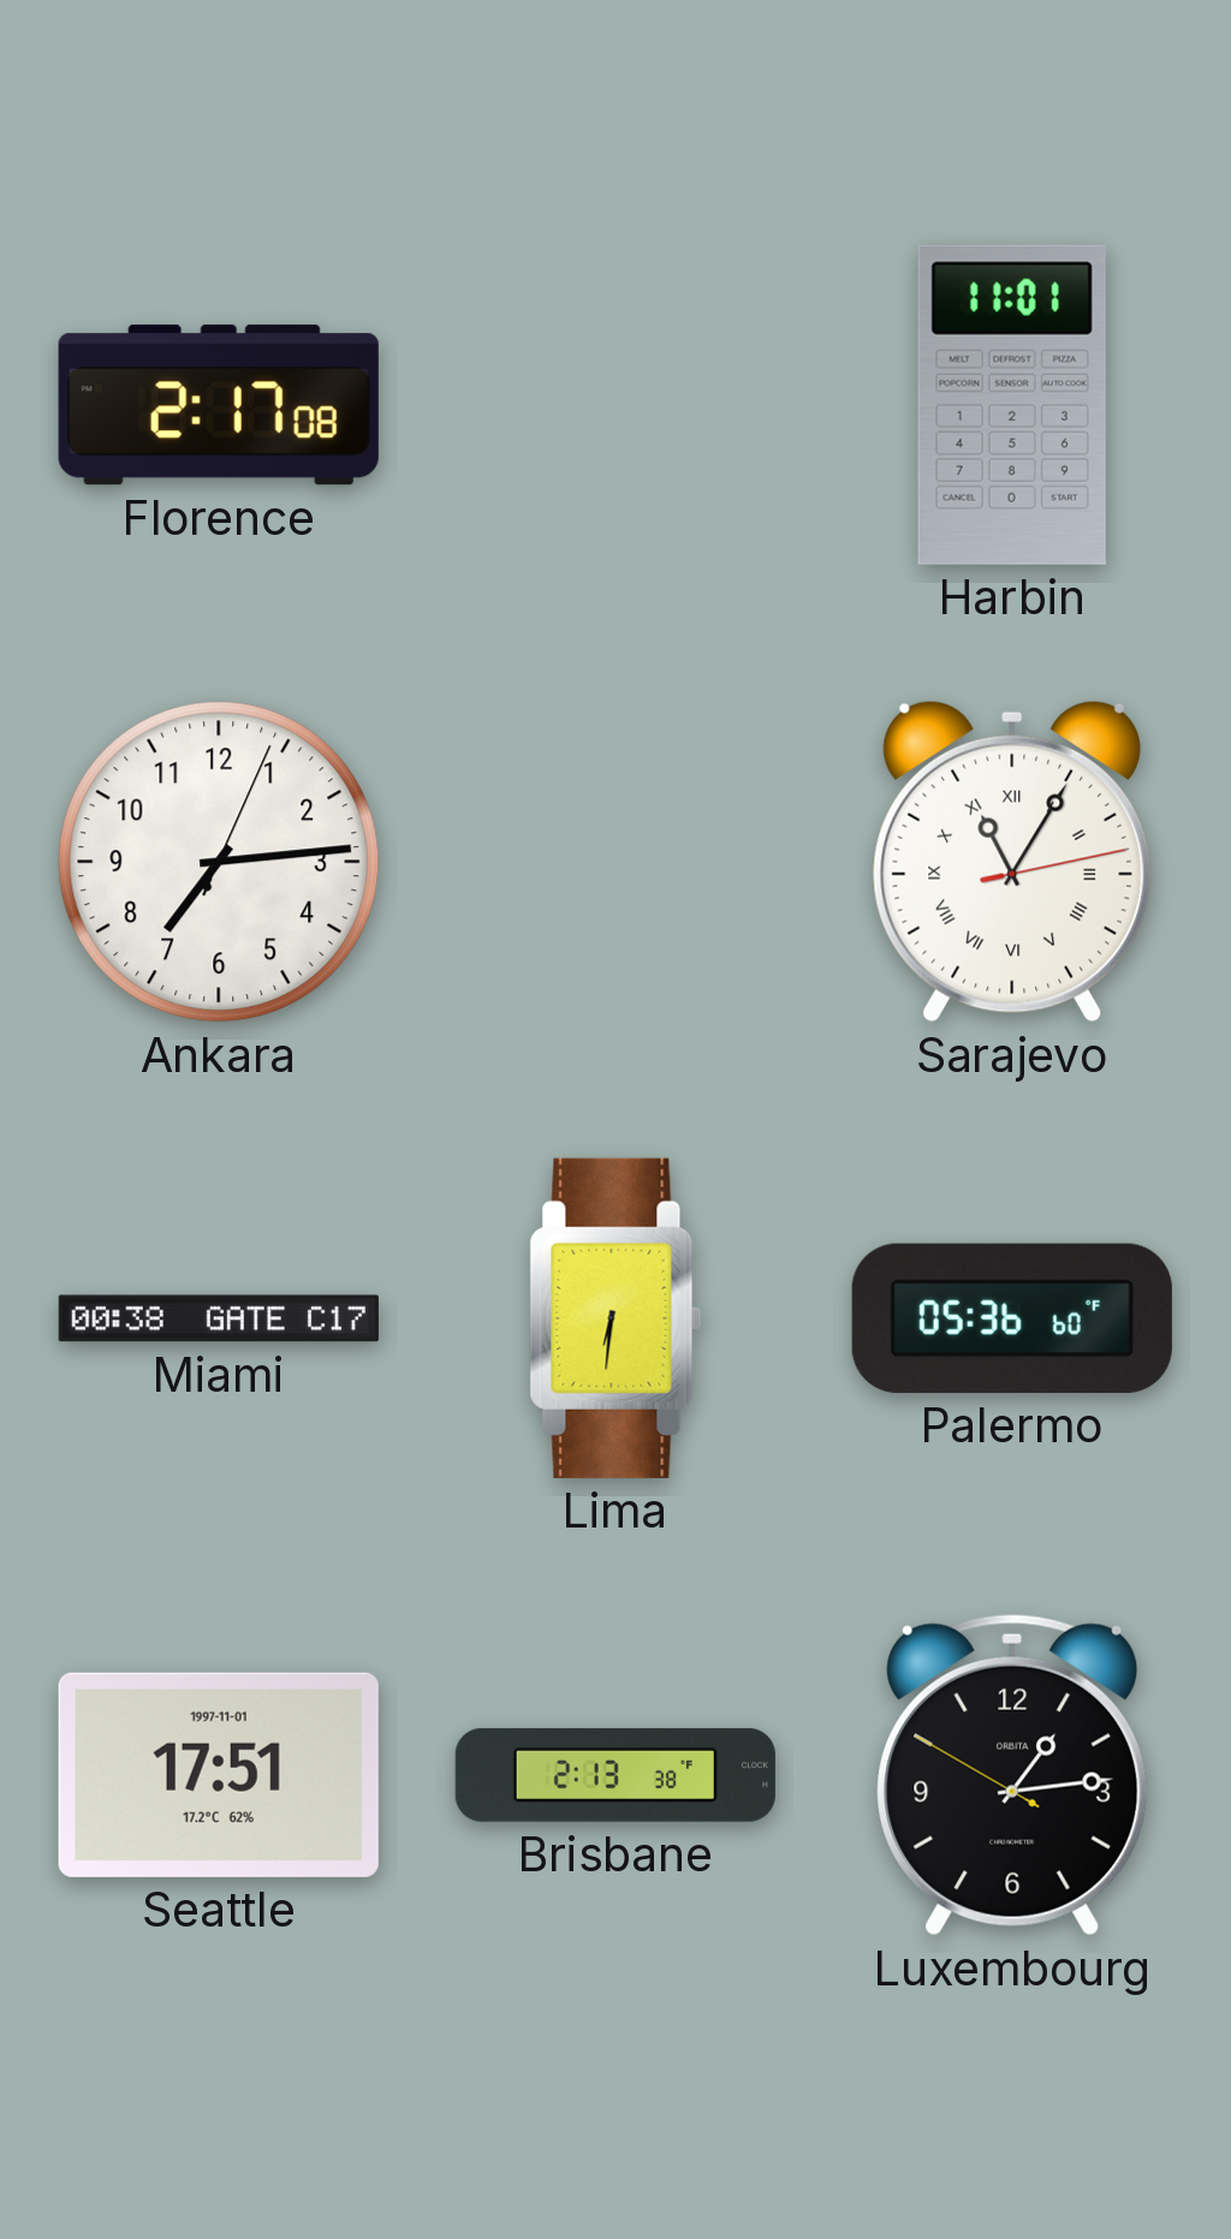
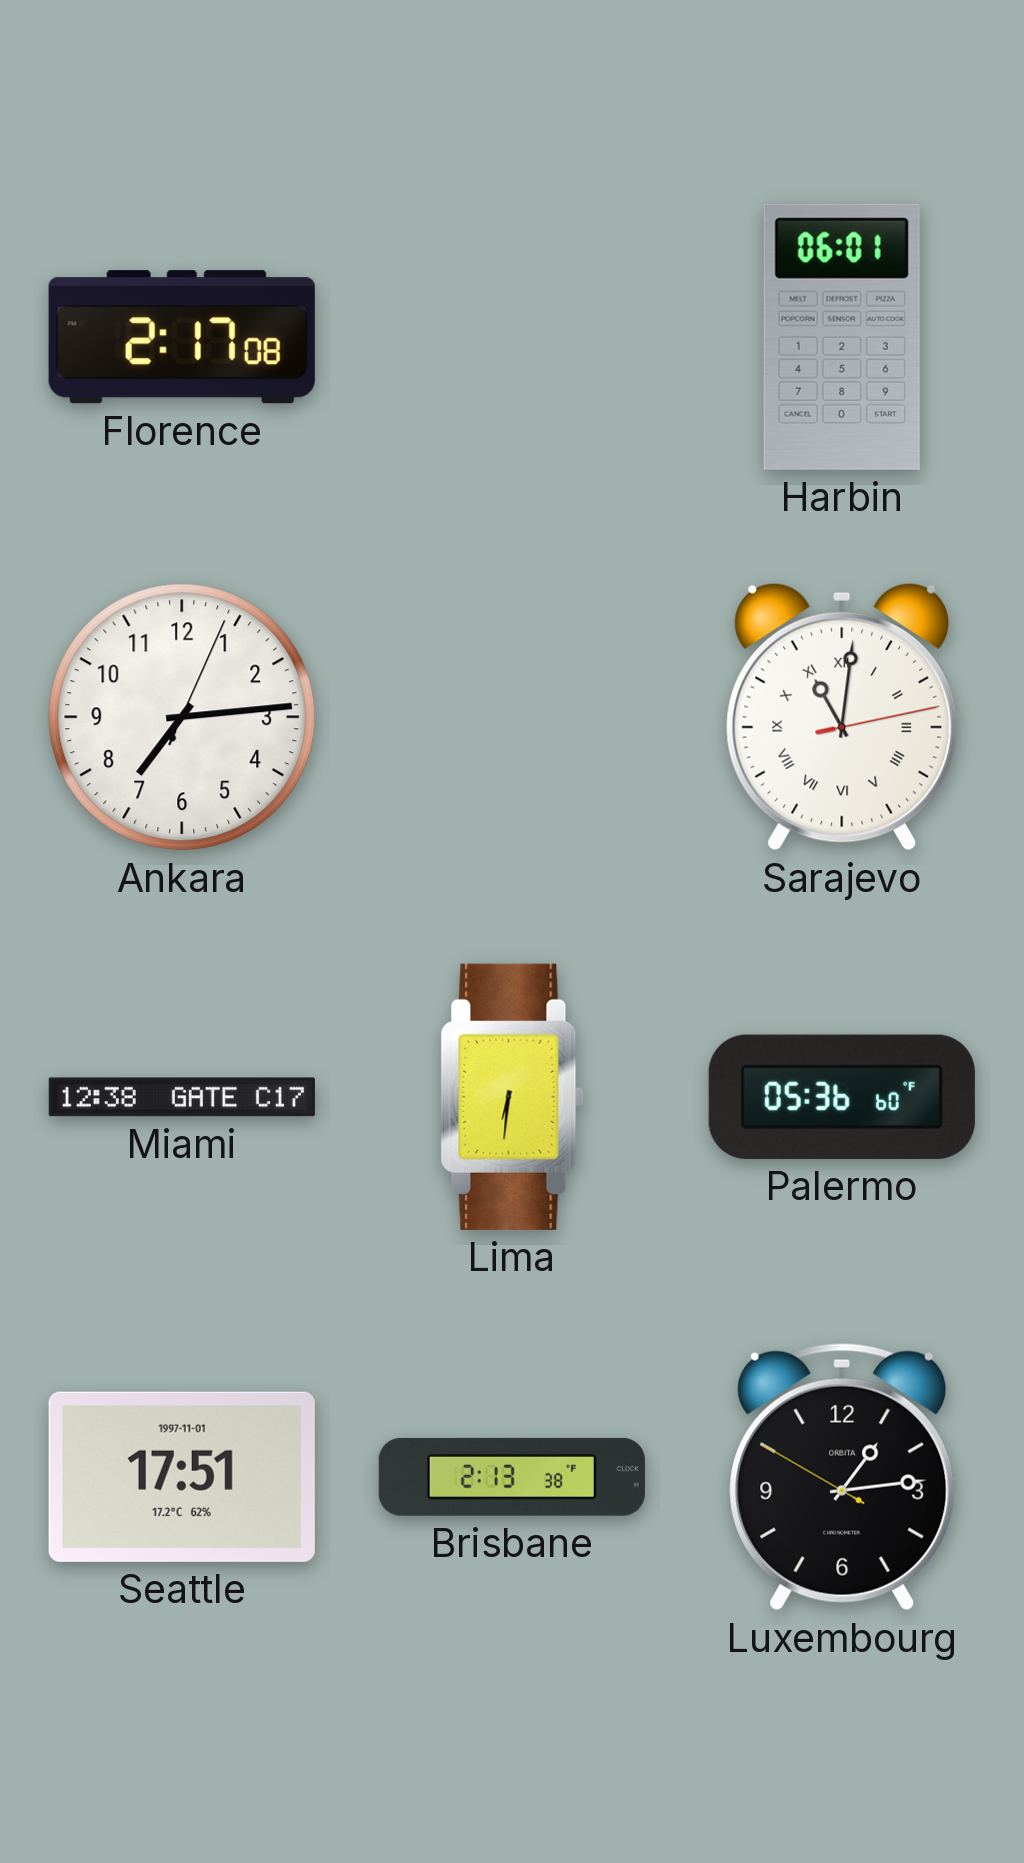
Harbin: 11:01 -> 06:01 (842, 337)
Sarajevo: 11:05 -> 11:01 (841, 717)
Miami: 00:38 -> 12:38 (182, 1097)
